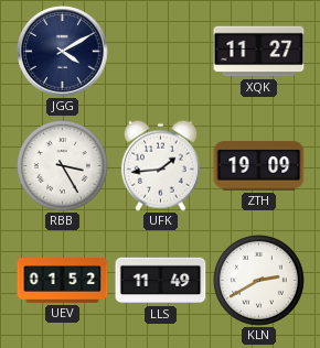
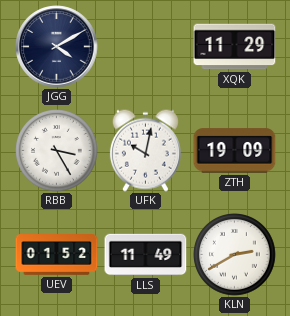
XQK: 11:27 -> 11:29 (235, 47)
UFK: 1:44 -> 10:02 (145, 150)
